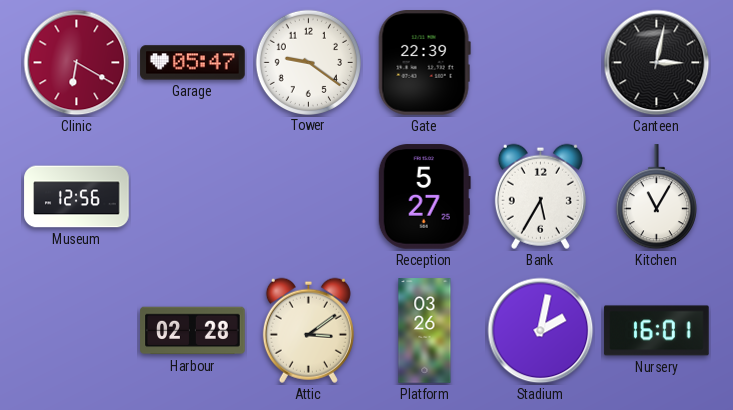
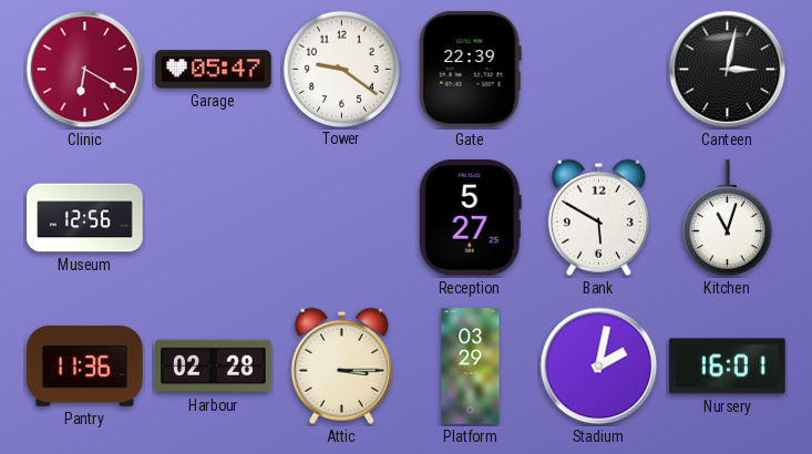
Bank: 5:35 -> 5:50 (598, 217)
Kitchen: 11:05 -> 11:03 (727, 218)
Pantry: none -> 11:36 (85, 367)
Attic: 3:09 -> 3:15 (341, 365)
Platform: 03:26 -> 03:29 (471, 367)
